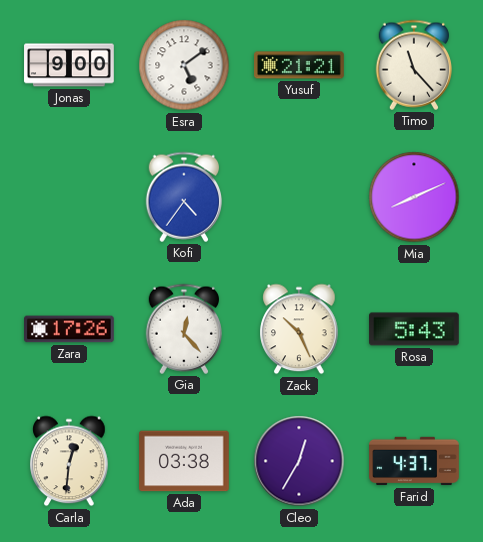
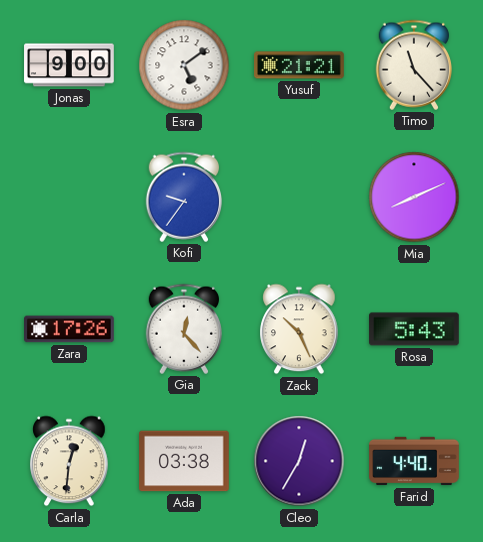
Kofi: 4:36 -> 9:36 (183, 197)
Farid: 4:37 -> 4:40 (414, 461)
